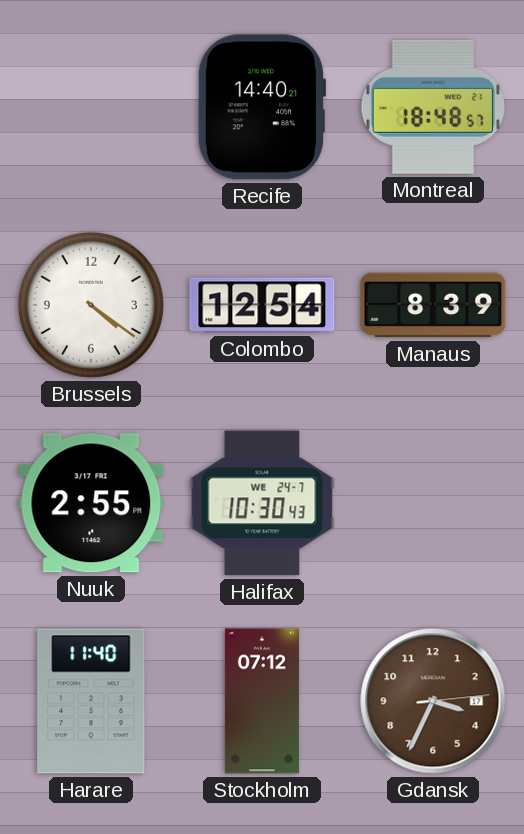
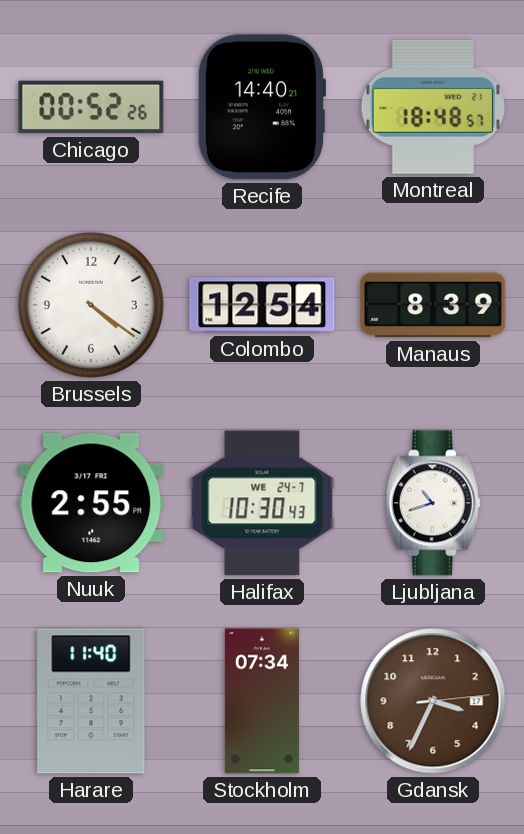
Chicago: none -> 00:52 (91, 107)
Ljubljana: none -> 10:42 (433, 503)
Stockholm: 07:12 -> 07:34 (262, 701)
